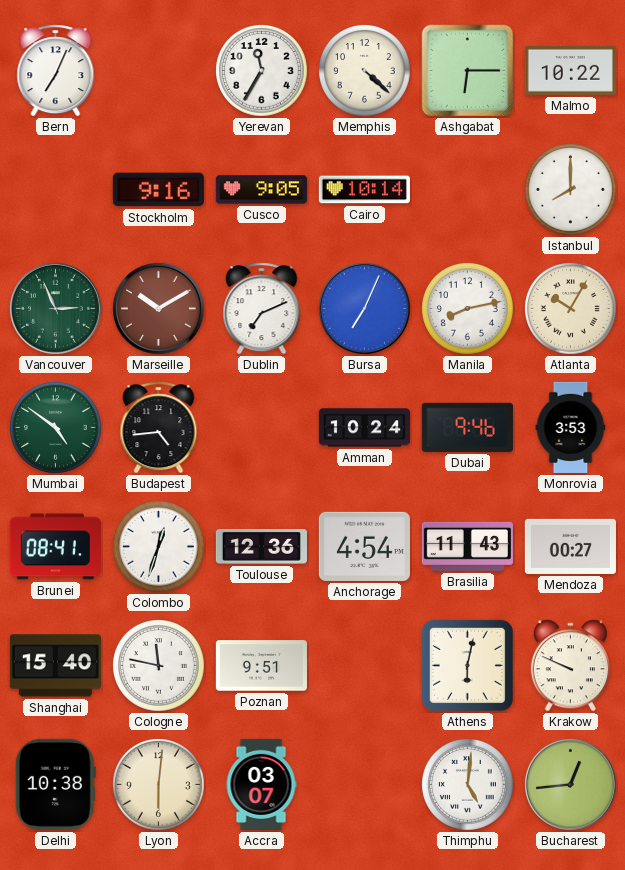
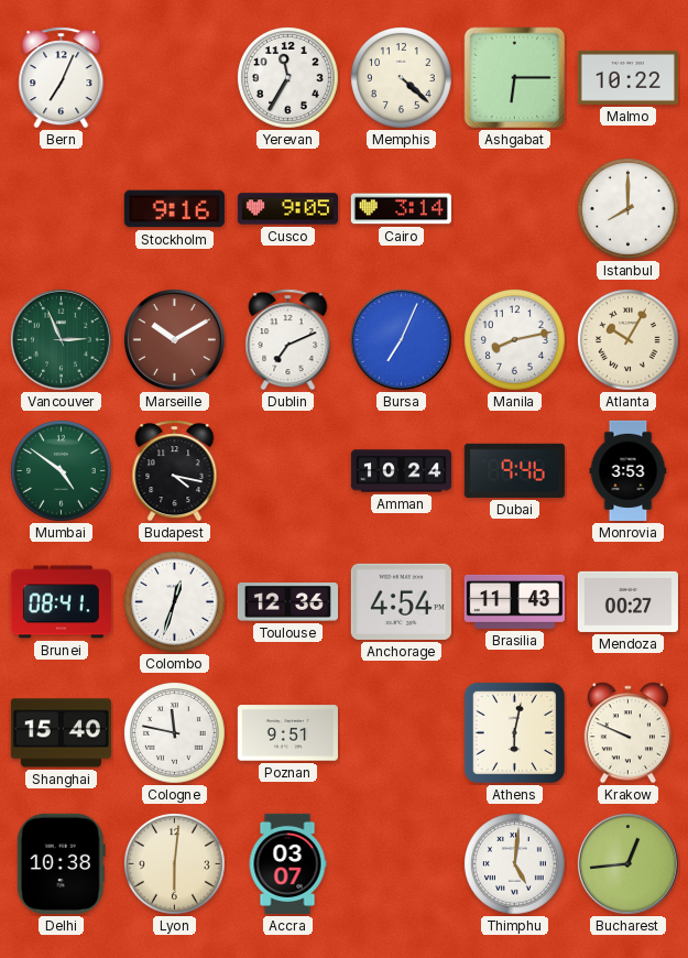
Cairo: 10:14 -> 3:14 (401, 209)
Budapest: 4:44 -> 4:17 (175, 471)
